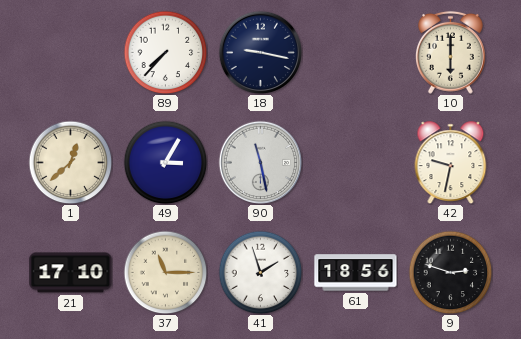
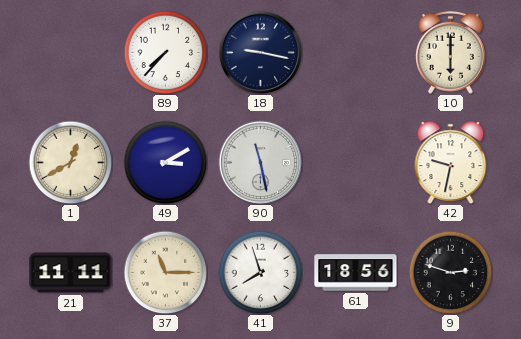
1: 12:38 -> 12:40 (70, 162)
49: 3:05 -> 3:10 (165, 162)
21: 17:10 -> 11:11 (71, 273)
41: 1:57 -> 7:57 (260, 272)
